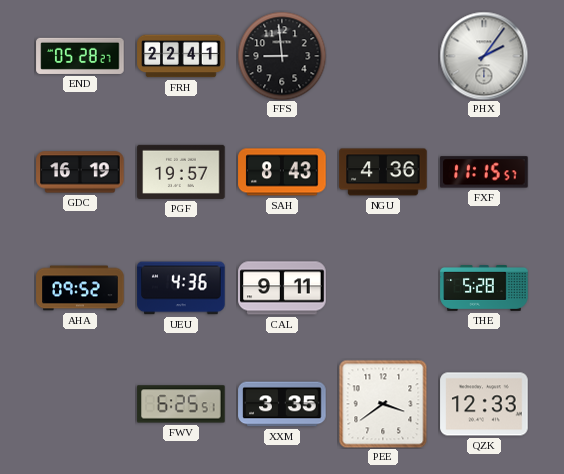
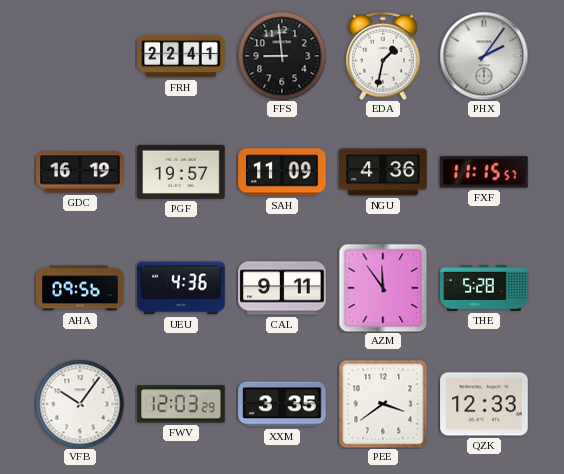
END: 05:28 -> none (80, 56)
EDA: none -> 1:32 (384, 56)
SAH: 8:43 -> 11:09 (282, 172)
AHA: 09:52 -> 09:56 (80, 288)
AZM: none -> 11:54 (383, 288)
VFB: none -> 10:06 (80, 404)
FWV: 6:25 -> 12:03 (181, 404)
